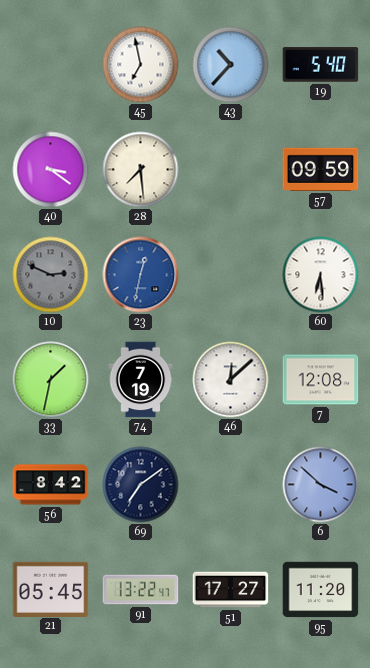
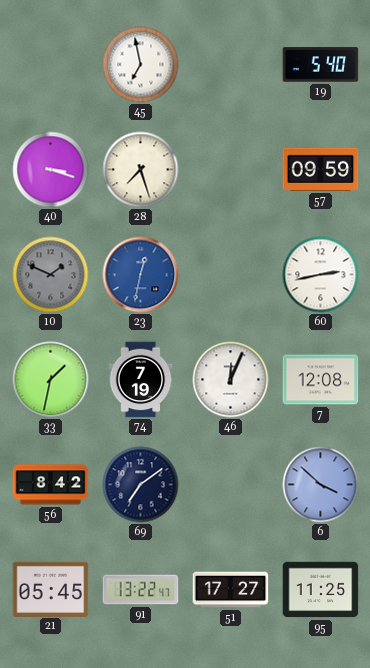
43: 10:37 -> none (231, 65)
40: 3:21 -> 3:18 (51, 170)
28: 7:29 -> 7:27 (141, 170)
10: 2:49 -> 1:49 (51, 275)
60: 6:29 -> 2:43 (321, 275)
46: 12:08 -> 12:04 (231, 380)
95: 11:20 -> 11:25 (321, 590)
